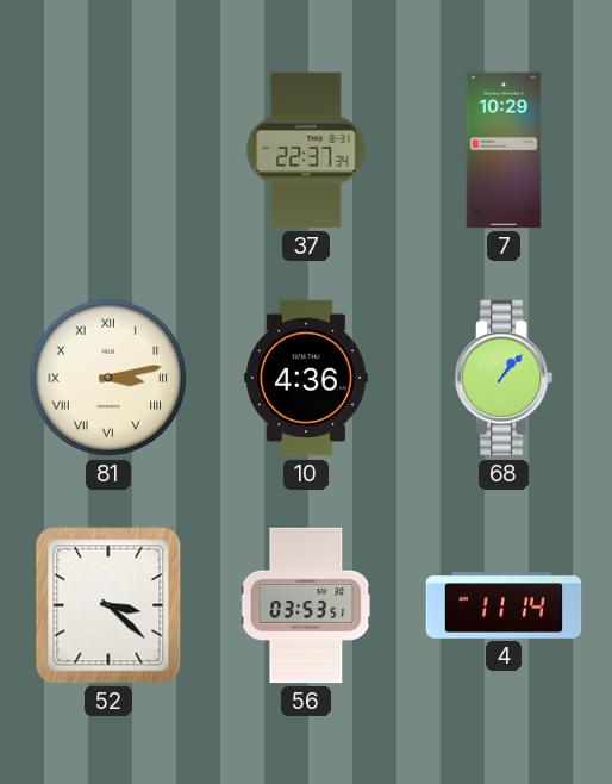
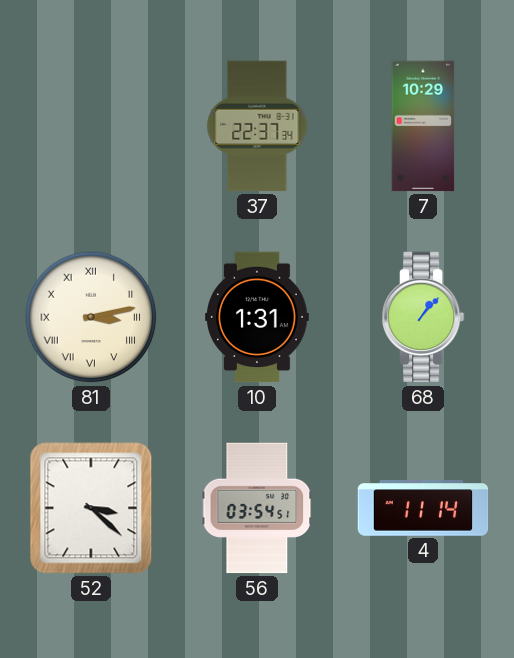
10: 4:36 -> 1:31 (257, 317)
56: 03:53 -> 03:54 (257, 508)
